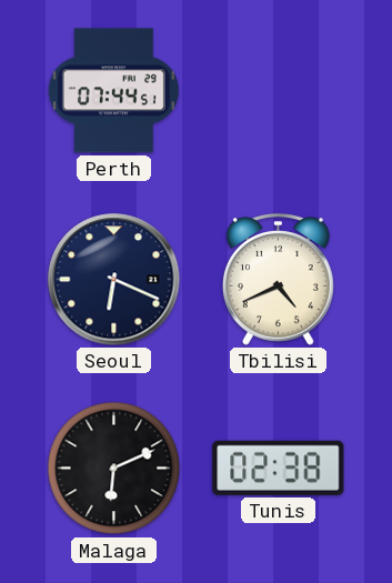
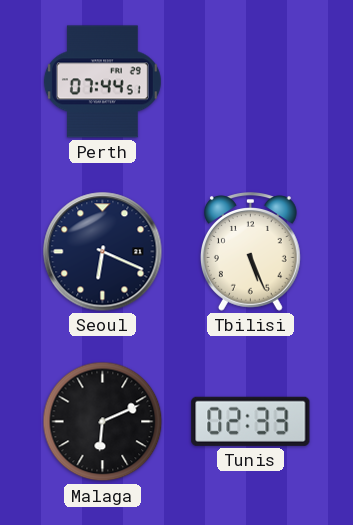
Tbilisi: 4:41 -> 5:26 (250, 252)
Tunis: 02:38 -> 02:33 (251, 421)
